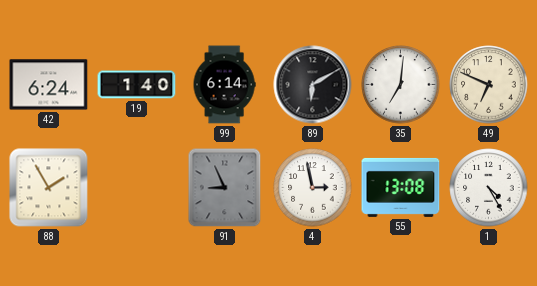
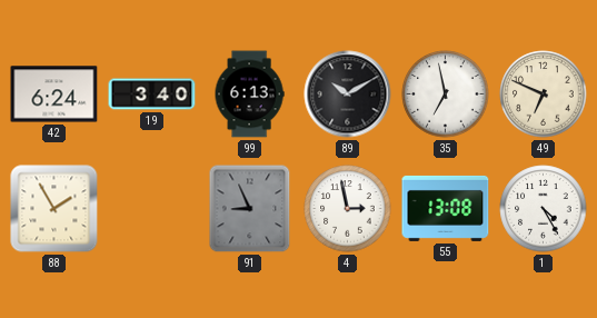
19: 1:40 -> 3:40 (152, 95)
99: 6:14 -> 6:13 (249, 95)
89: 6:10 -> 10:10 (348, 95)
35: 7:01 -> 6:58 (446, 95)
